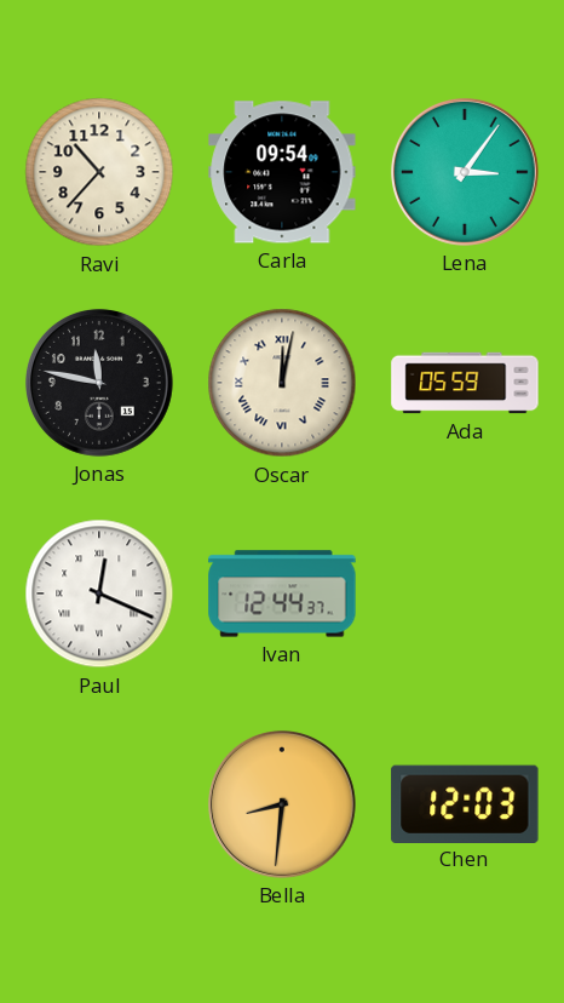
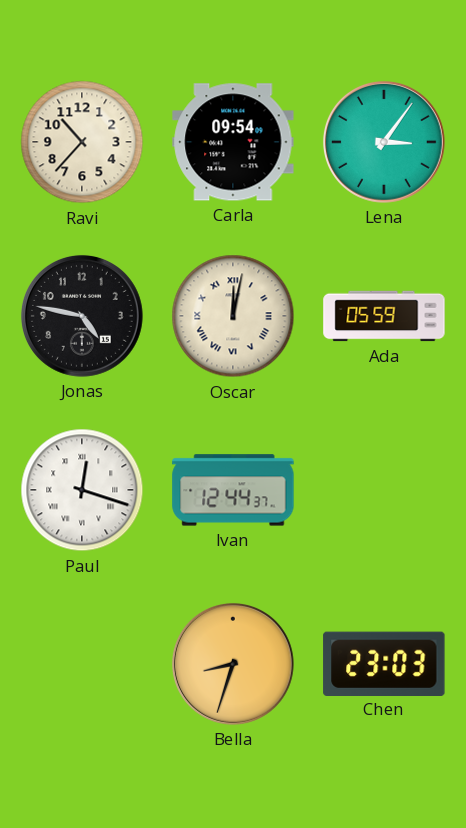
Jonas: 11:47 -> 4:47 (82, 316)
Paul: 12:19 -> 12:18 (82, 490)
Bella: 8:31 -> 8:33 (233, 664)
Chen: 12:03 -> 23:03 (384, 663)
